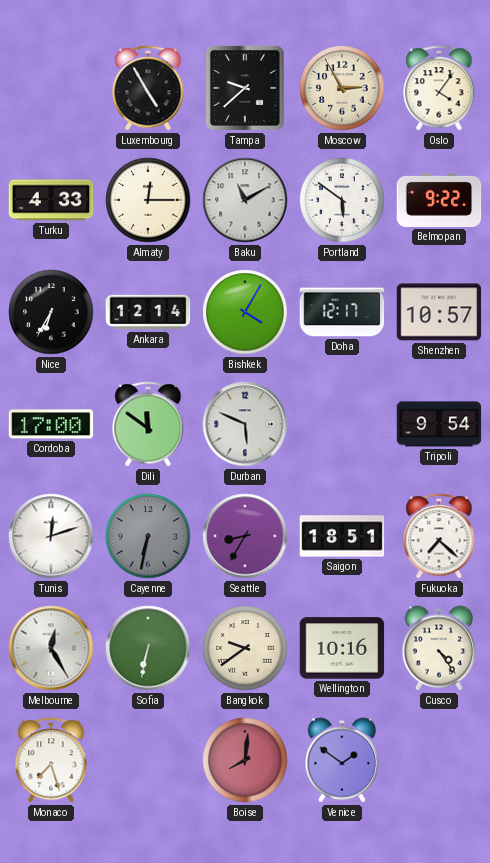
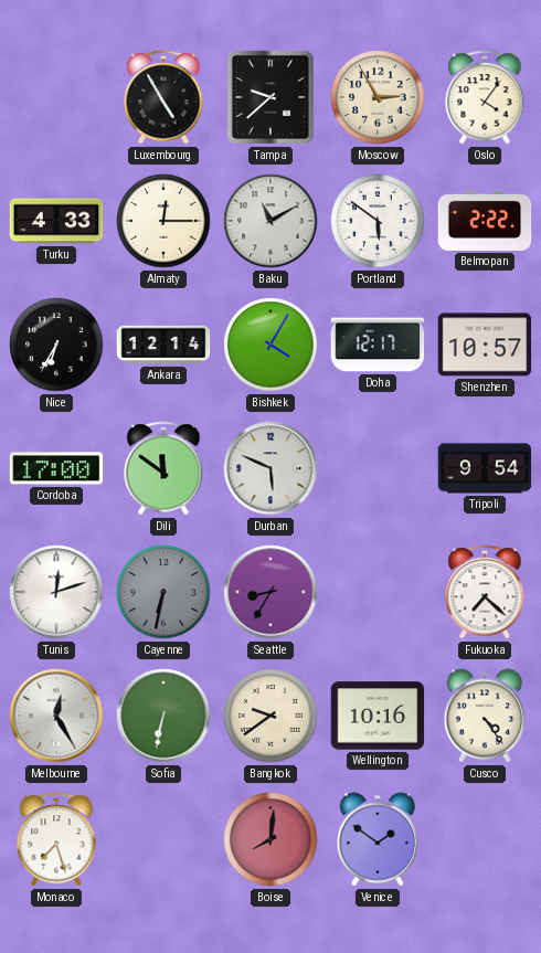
Belmopan: 9:22 -> 2:22 (485, 221)
Saigon: 18:51 -> none (342, 536)
